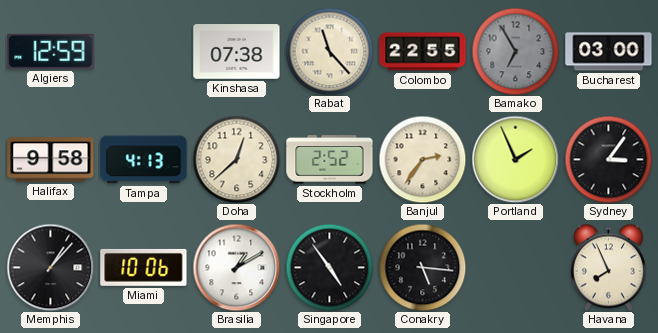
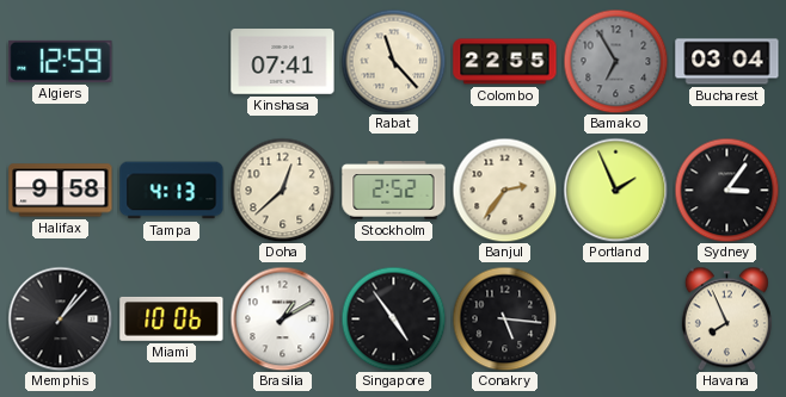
Kinshasa: 07:38 -> 07:41 (283, 62)
Bucharest: 03:00 -> 03:04 (727, 62)
